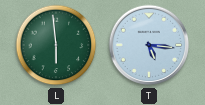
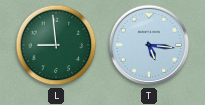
L: 5:59 -> 8:59 (56, 45)
